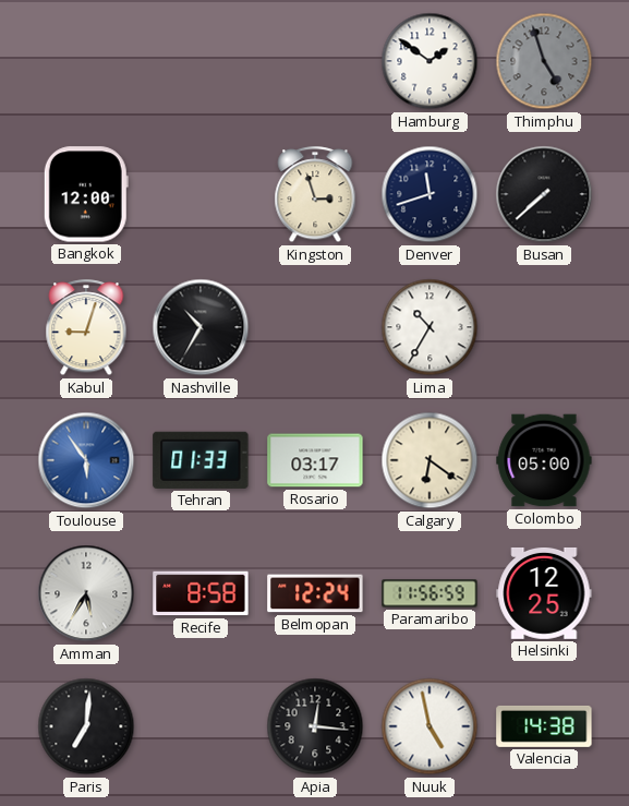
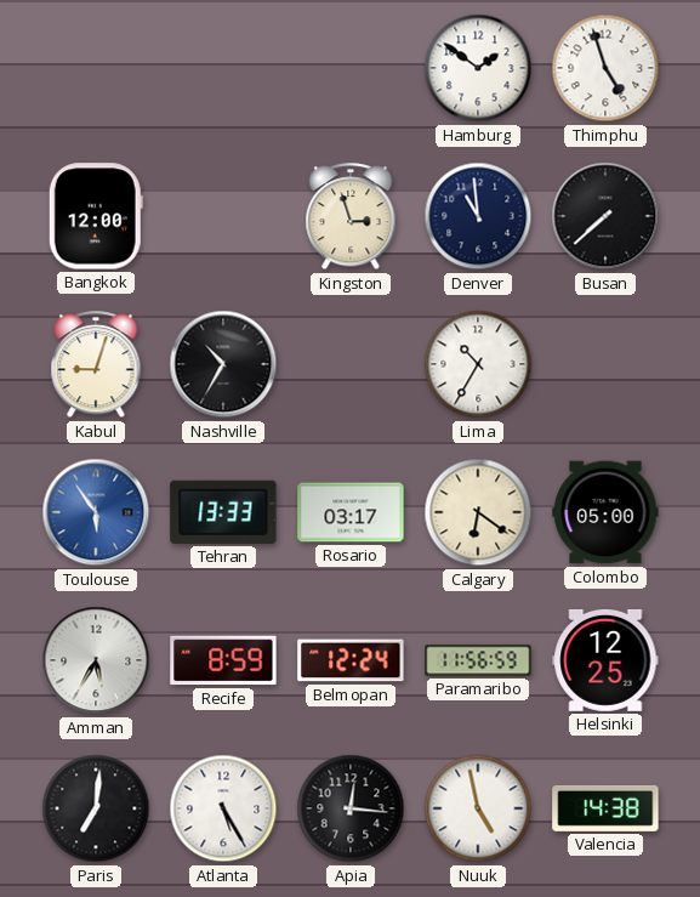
Thimphu dial: grey -> white (605, 68)
Denver: 11:42 -> 10:59 (478, 216)
Tehran: 01:33 -> 13:33 (223, 512)
Recife: 8:58 -> 8:59 (223, 660)
Atlanta: none -> 5:25 (223, 808)
